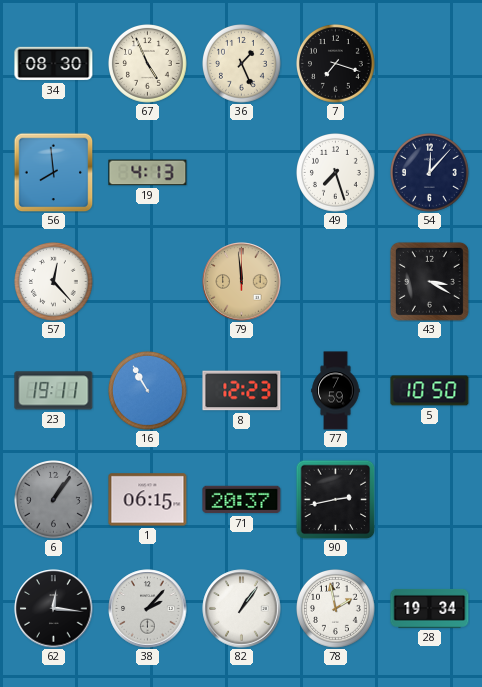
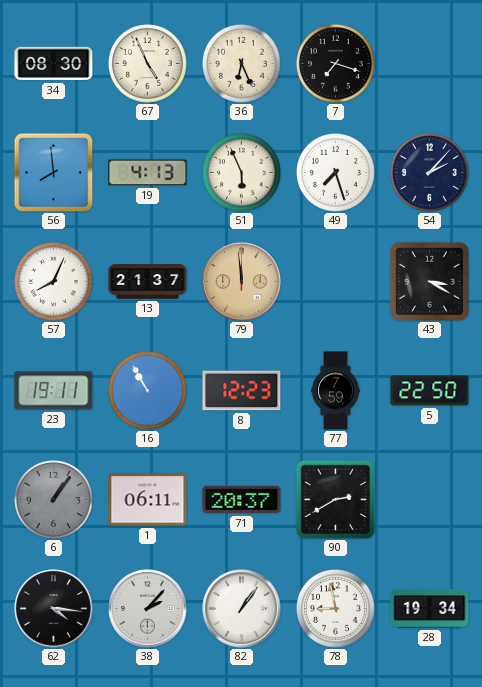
36: 1:26 -> 6:26 (242, 64)
51: none -> 5:56 (242, 173)
54: 12:07 -> 2:07 (430, 173)
57: 12:23 -> 8:04 (54, 282)
13: none -> 21:37 (148, 282)
5: 10:50 -> 22:50 (430, 391)
1: 06:15 -> 06:11 (148, 500)
90: 2:43 -> 2:40 (335, 499)
62: 12:16 -> 4:16 (54, 609)
78: 1:58 -> 8:58 (336, 609)
